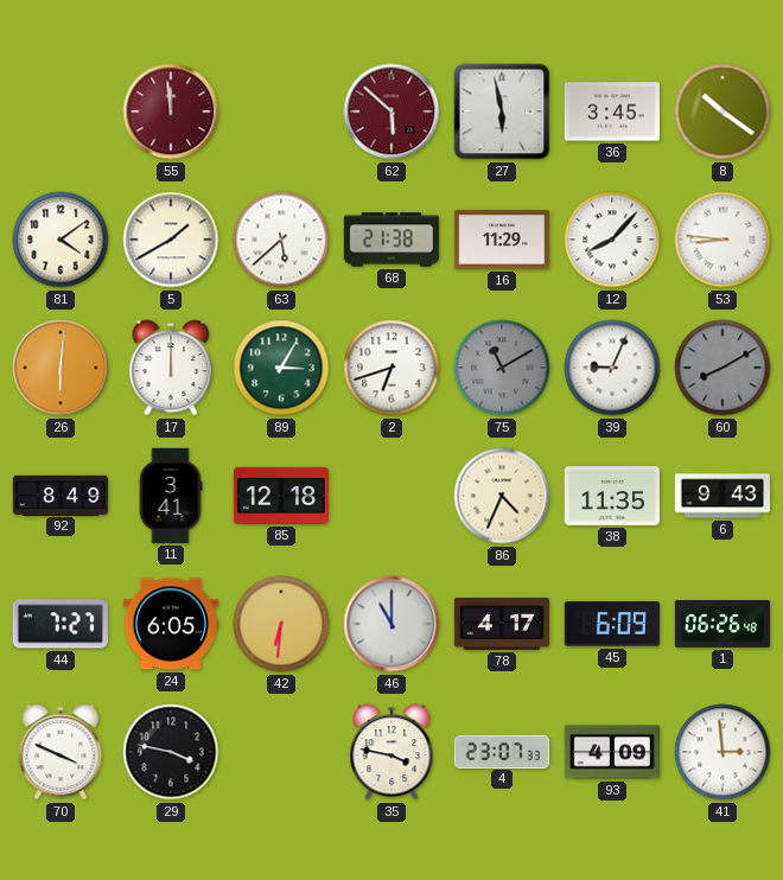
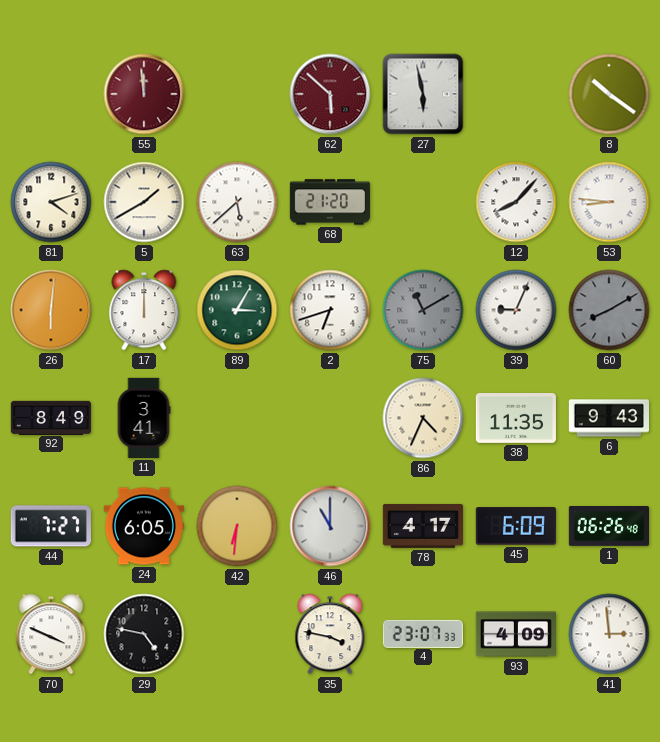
36: 3:45 -> none (612, 111)
81: 4:09 -> 4:12 (51, 202)
68: 21:38 -> 21:20 (329, 202)
16: 11:29 -> none (501, 240)
85: 12:18 -> none (281, 496)
29: 3:47 -> 4:47 (144, 634)
